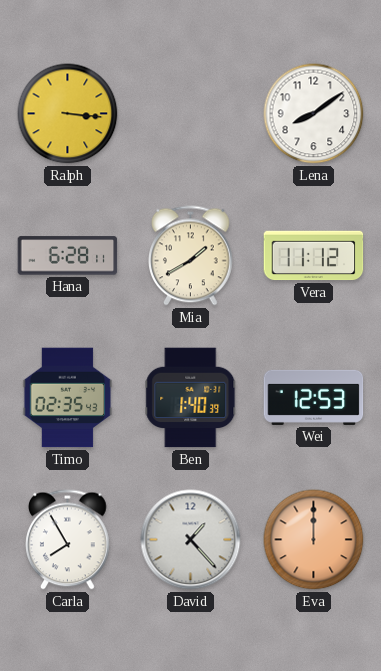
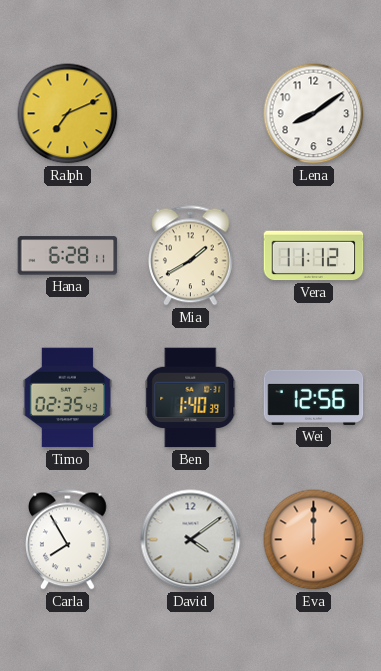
Ralph: 3:16 -> 7:11 (68, 114)
Wei: 12:53 -> 12:56 (314, 397)
David: 1:23 -> 4:09 (191, 540)
